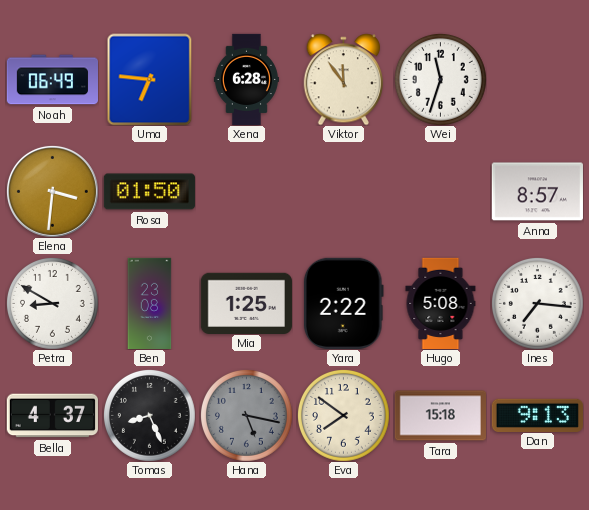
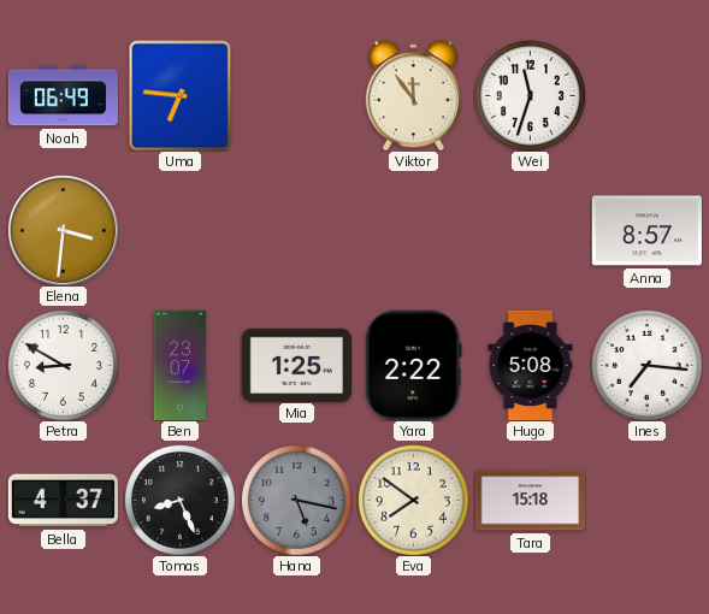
Xena: 6:28 -> none (246, 79)
Rosa: 01:50 -> none (149, 192)
Ben: 23:08 -> 23:07 (181, 365)
Dan: 9:13 -> none (537, 415)
